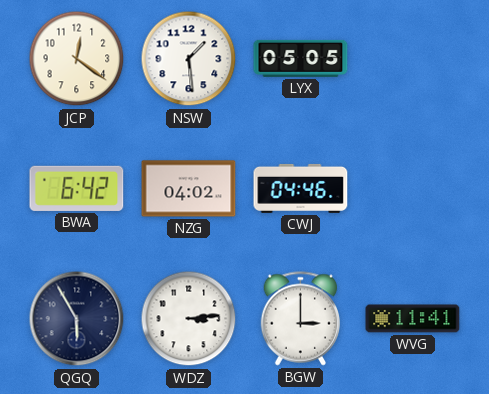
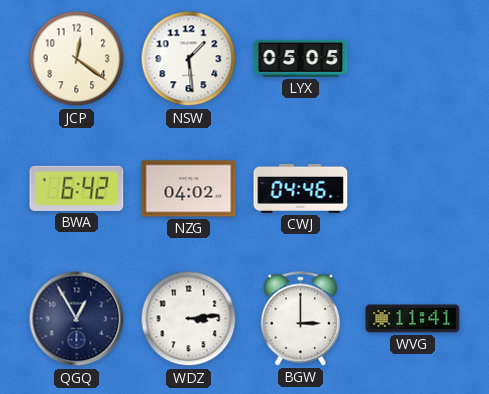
QGQ: 5:55 -> 12:55 (77, 319)
